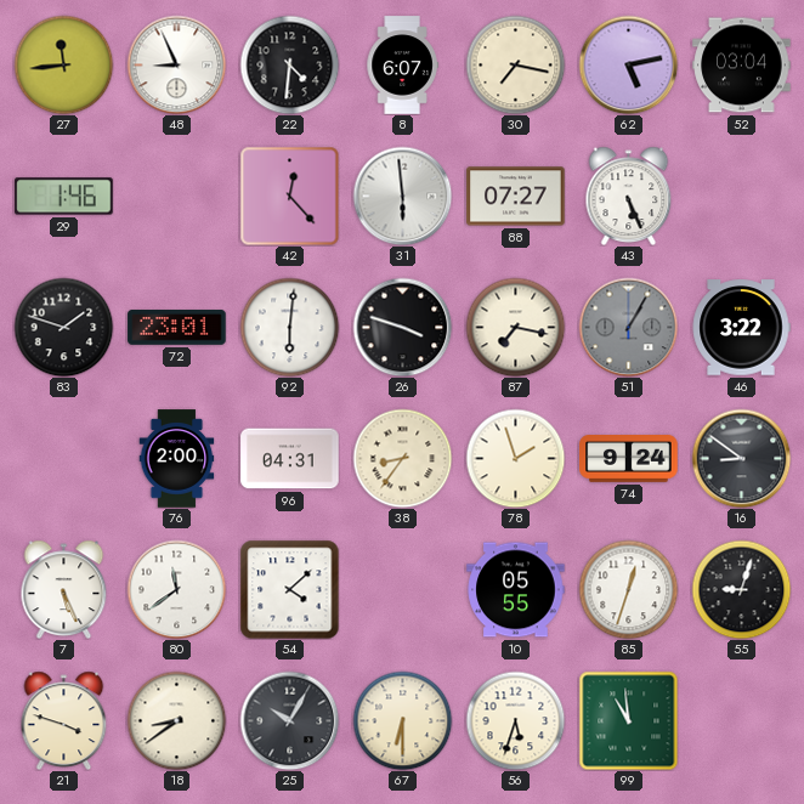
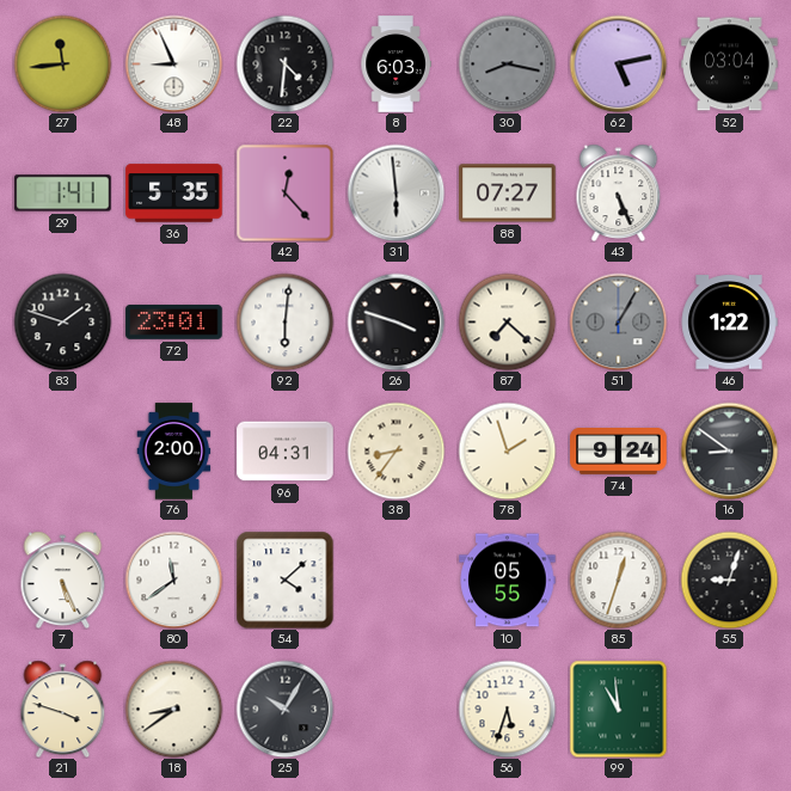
8: 6:07 -> 6:03 (395, 65)
30: 7:17 -> 8:17 (507, 63)
30 dial: cream -> grey (507, 63)
29: 1:46 -> 1:41 (63, 194)
36: none -> 5:35 (174, 194)
87: 7:17 -> 7:22 (507, 321)
46: 3:22 -> 1:22 (729, 323)
67: 6:30 -> none (402, 720)
